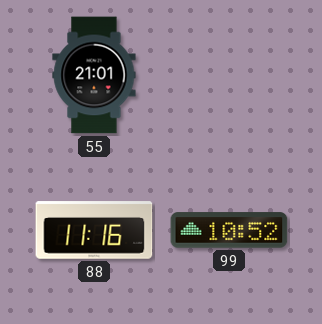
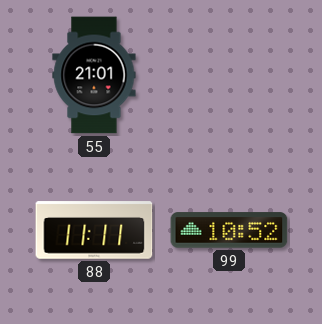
88: 11:16 -> 11:11 (94, 230)
